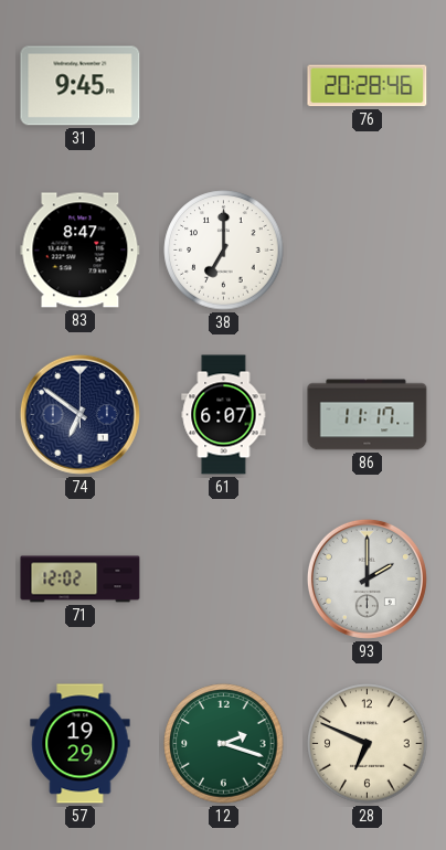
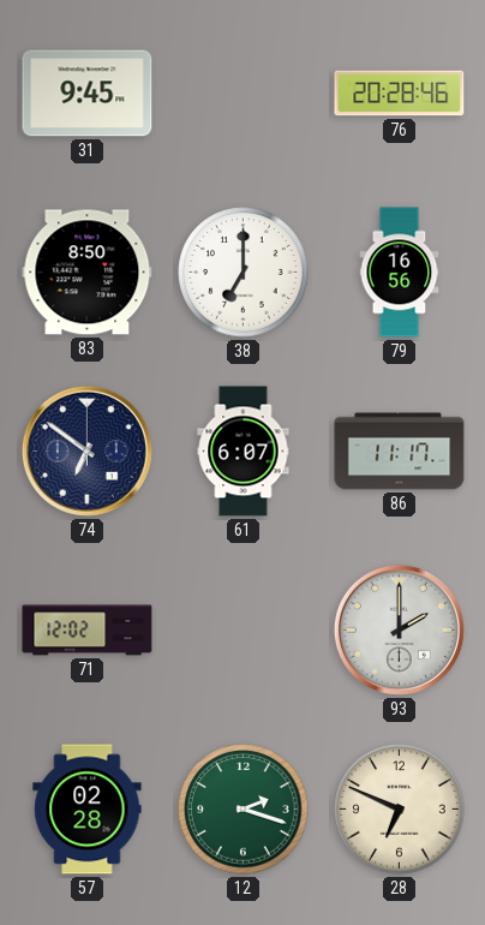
83: 8:47 -> 8:50 (88, 273)
79: none -> 16:56 (400, 273)
57: 19:29 -> 02:28 (88, 810)
